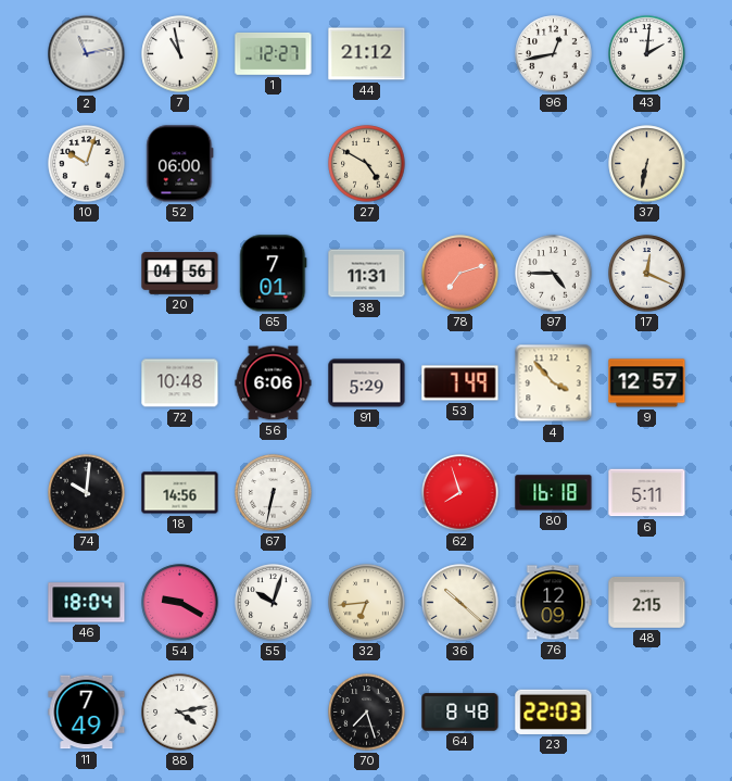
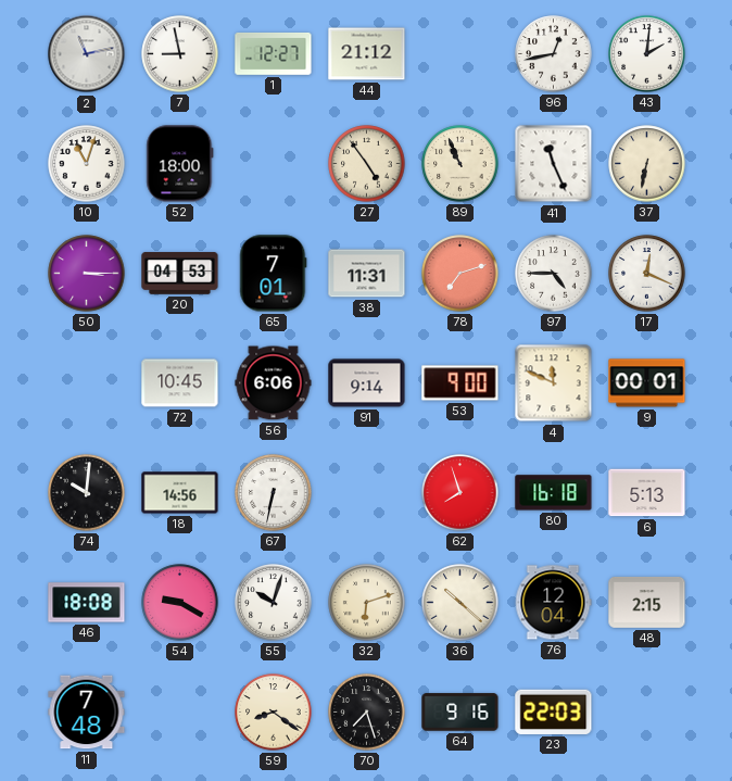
7: 10:58 -> 8:58 (180, 54)
10: 10:03 -> 11:03 (87, 164)
52: 06:00 -> 18:00 (180, 164)
27: 4:50 -> 4:54 (367, 164)
89: none -> 10:56 (460, 164)
41: none -> 11:26 (554, 164)
50: none -> 3:15 (87, 274)
20: 04:56 -> 04:53 (180, 274)
72: 10:48 -> 10:45 (180, 383)
91: 5:29 -> 9:14 (367, 383)
53: 7:49 -> 9:00 (460, 383)
4: 3:53 -> 11:49 (554, 383)
9: 12:57 -> 00:01 (647, 383)
6: 5:11 -> 5:13 (647, 493)
46: 18:04 -> 18:08 (87, 603)
32: 6:44 -> 6:12 (367, 603)
76: 12:09 -> 12:04 (553, 603)
11: 7:49 -> 7:48 (87, 713)
88: 4:13 -> none (180, 713)
59: none -> 8:21 (274, 713)
64: 8:48 -> 9:16 (460, 713)
